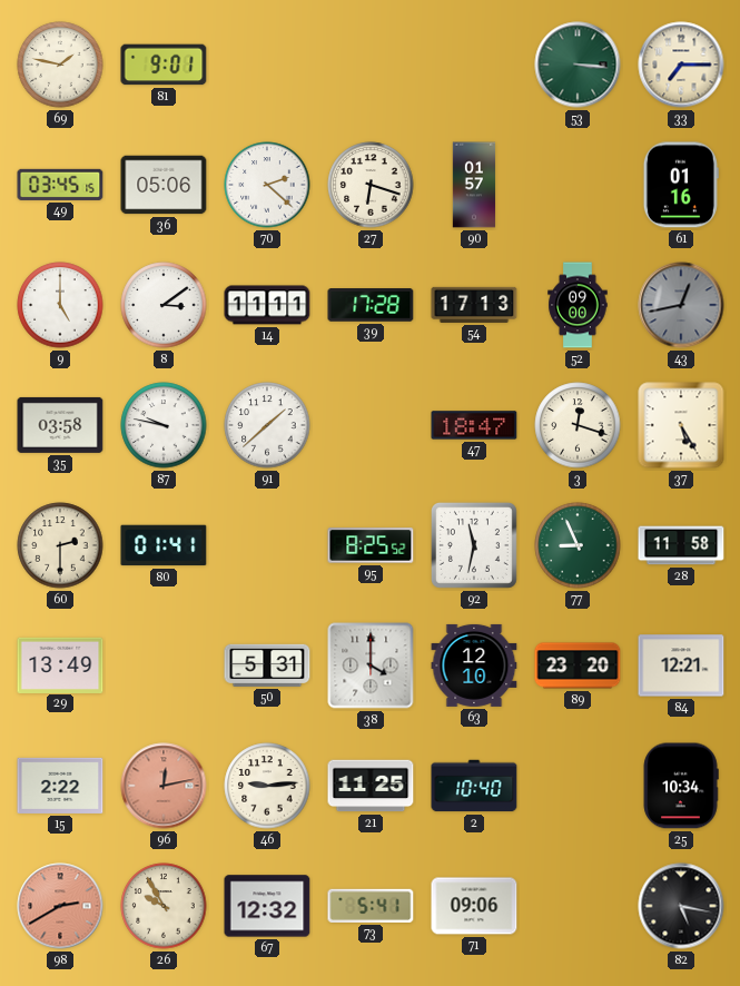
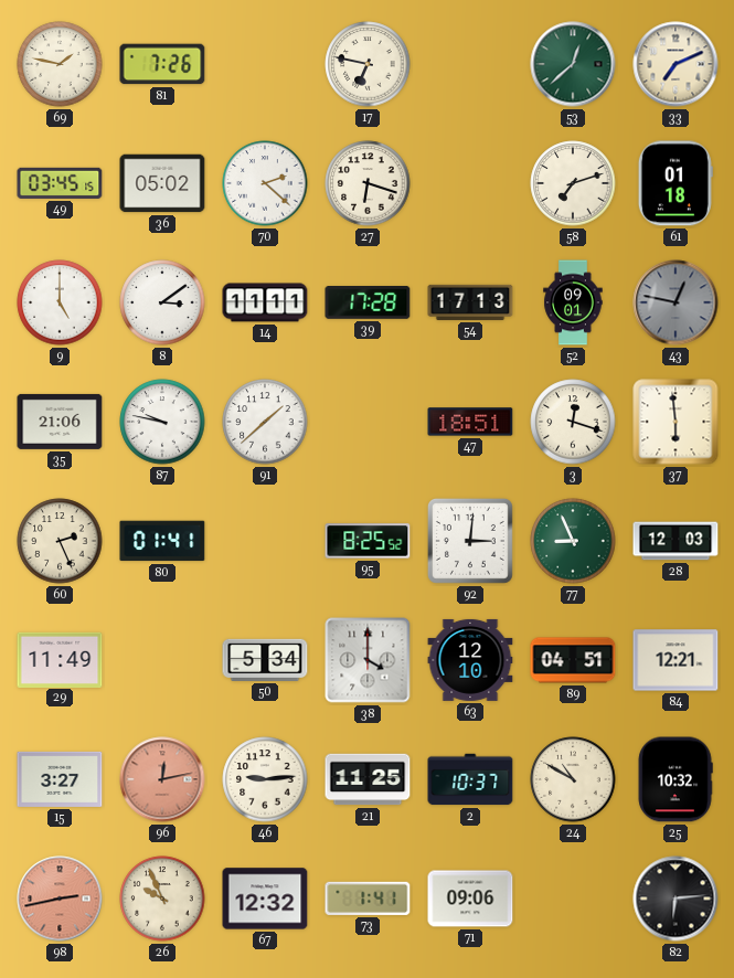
81: 9:01 -> 7:26 (162, 64)
17: none -> 6:47 (368, 64)
53: 3:16 -> 12:38 (573, 64)
33: 7:15 -> 7:11 (676, 64)
36: 05:06 -> 05:02 (162, 183)
90: 01:57 -> none (474, 185)
58: none -> 7:12 (573, 183)
61: 01:16 -> 01:18 (676, 183)
52: 09:00 -> 09:01 (573, 302)
43: 12:43 -> 12:47 (676, 302)
35: 03:58 -> 21:06 (60, 422)
47: 18:47 -> 18:51 (470, 422)
37: 5:25 -> 5:59 (676, 422)
60: 2:30 -> 2:26 (60, 541)
92: 11:32 -> 3:01 (470, 541)
28: 11:58 -> 12:03 (676, 541)
29: 13:49 -> 11:49 (60, 659)
50: 5:31 -> 5:34 (265, 660)
89: 23:20 -> 04:51 (573, 660)
15: 2:22 -> 3:27 (60, 779)
2: 10:40 -> 10:37 (470, 779)
24: none -> 10:50 (573, 779)
25: 10:34 -> 10:32 (676, 779)
98: 2:40 -> 2:43 (60, 899)
26: 9:55 -> 9:56 (162, 899)
73: 5:41 -> 1:41 (368, 899)
82: 5:17 -> 6:14 (676, 899)
